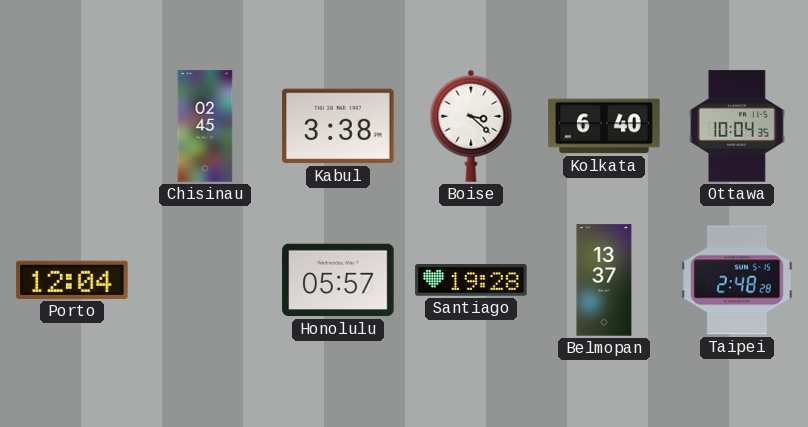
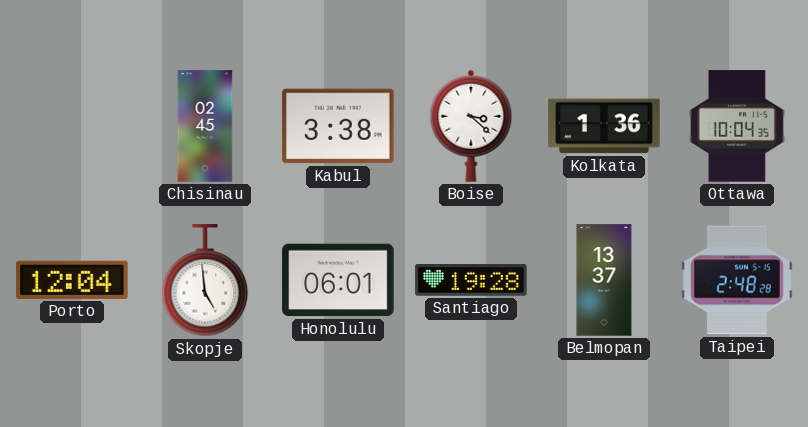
Kolkata: 6:40 -> 1:36 (604, 126)
Skopje: none -> 4:59 (205, 281)
Honolulu: 05:57 -> 06:01 (338, 280)
